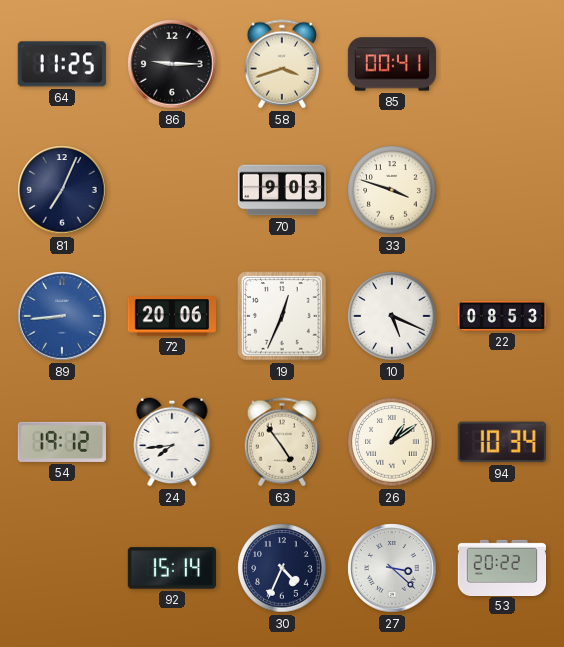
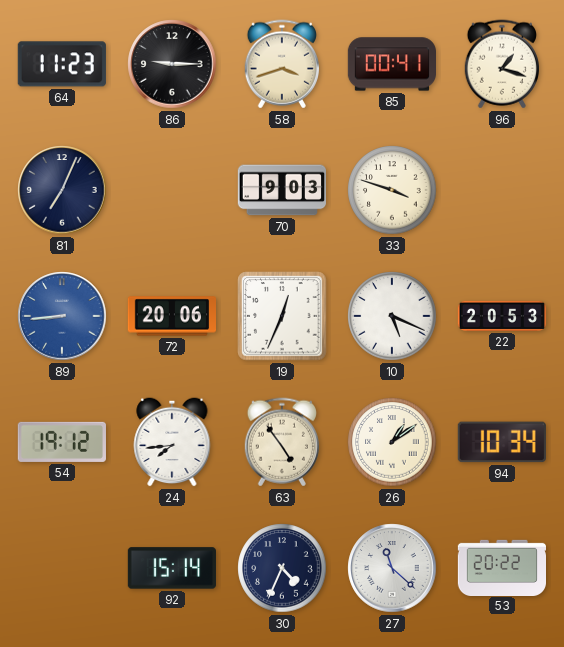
64: 11:25 -> 11:23 (62, 64)
96: none -> 1:18 (501, 64)
22: 08:53 -> 20:53 (502, 316)
27: 3:22 -> 11:22 (392, 568)
